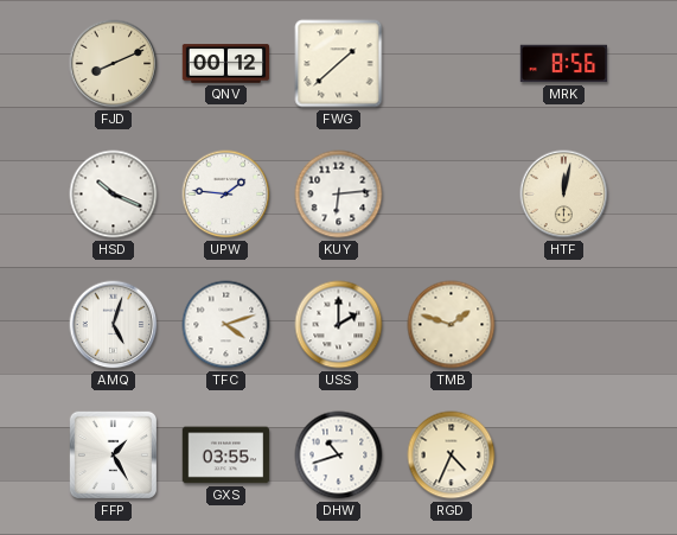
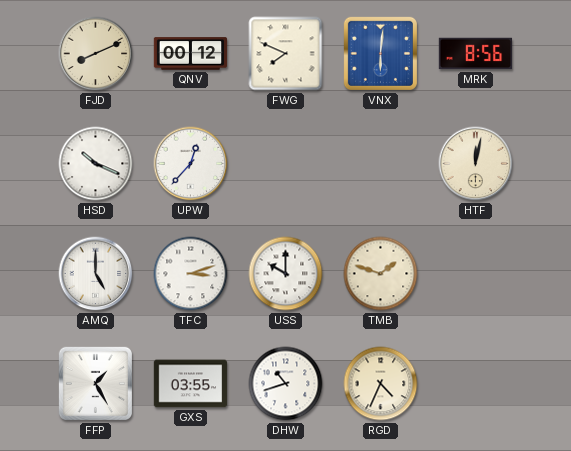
FWG: 1:38 -> 7:49 (286, 54)
VNX: none -> 6:01 (380, 53)
UPW: 1:46 -> 12:37 (191, 164)
KUY: 6:14 -> none (339, 195)
AMQ: 5:03 -> 5:00 (96, 274)
TFC: 4:12 -> 3:12 (191, 274)
USS: 2:00 -> 10:00 (286, 274)
